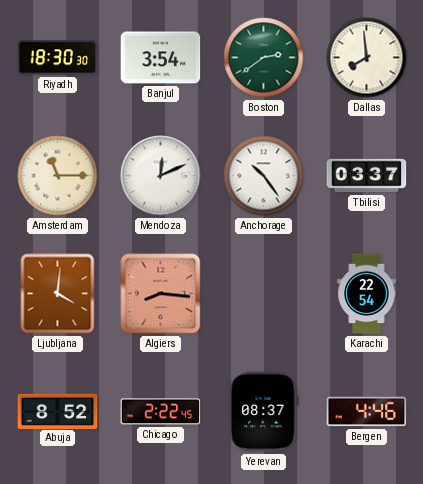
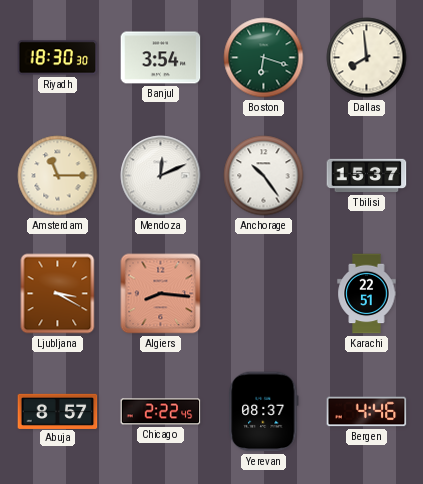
Boston: 2:39 -> 6:18 (264, 58)
Tbilisi: 03:37 -> 15:37 (367, 176)
Ljubljana: 4:01 -> 3:20 (58, 294)
Karachi: 22:54 -> 22:51 (367, 294)
Abuja: 8:52 -> 8:57 (58, 411)
